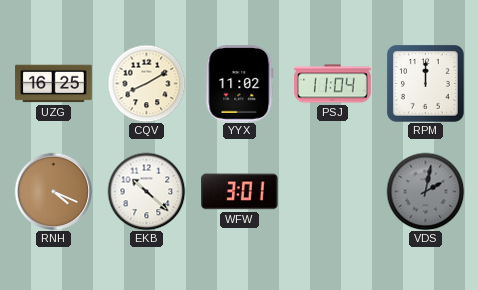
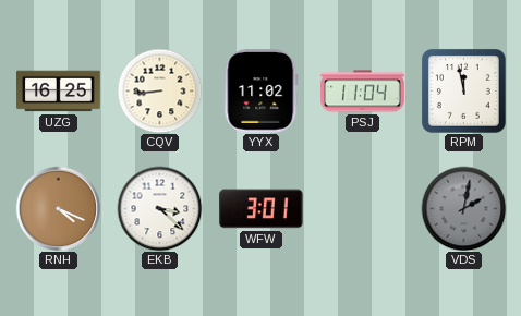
CQV: 8:10 -> 8:44 (159, 90)
RPM: 12:00 -> 11:58 (463, 90)
EKB: 10:22 -> 3:22 (159, 208)
